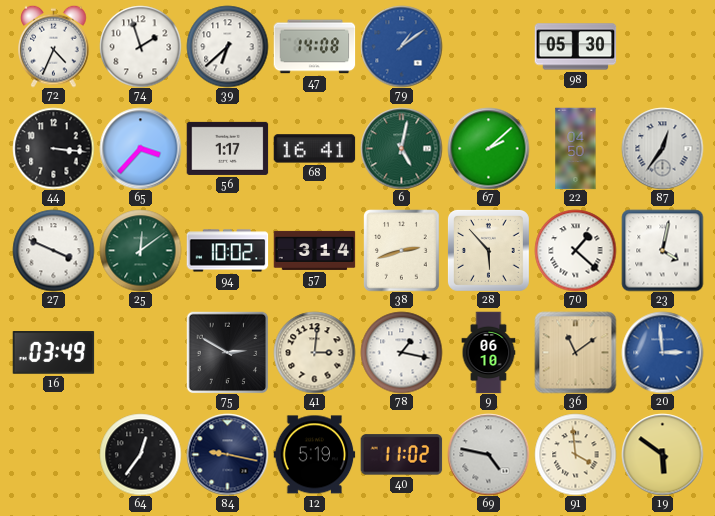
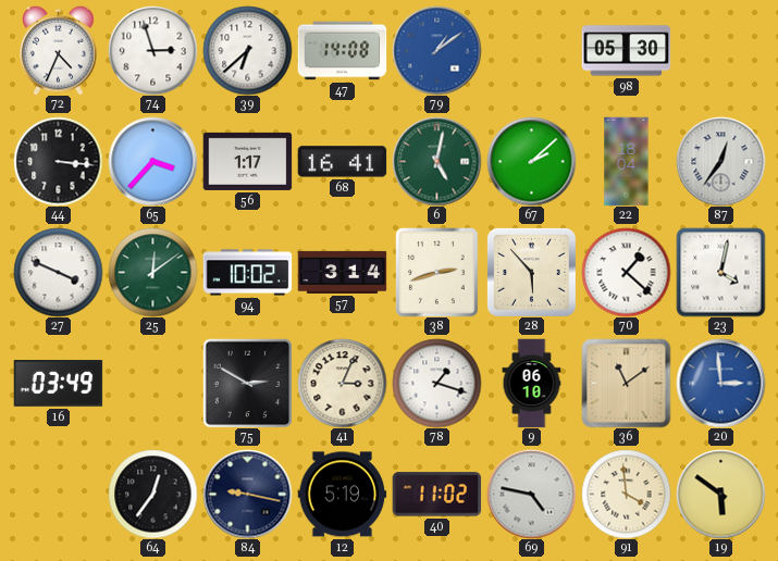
74: 1:57 -> 2:57 (152, 50)
22: 04:50 -> 18:04 (627, 161)
41: 3:01 -> 3:04 (342, 383)
78: 1:17 -> 1:18 (436, 383)
